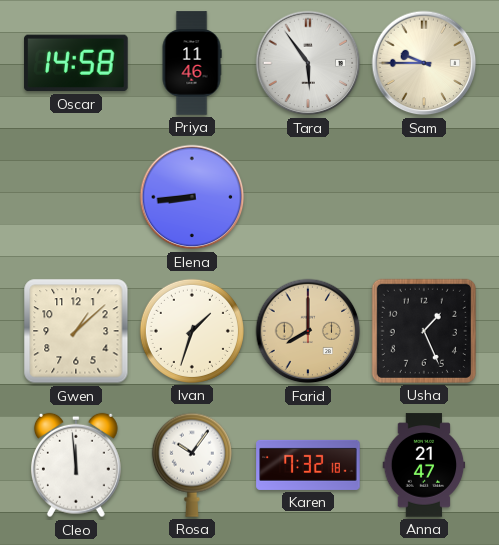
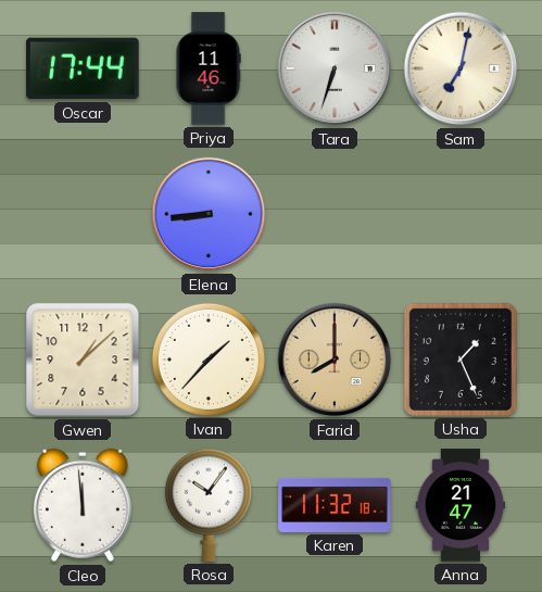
Oscar: 14:58 -> 17:44 (83, 68)
Tara: 5:54 -> 6:33 (335, 68)
Sam: 9:45 -> 7:02 (461, 68)
Ivan: 1:33 -> 1:37 (209, 360)
Karen: 7:32 -> 11:32 (335, 505)
